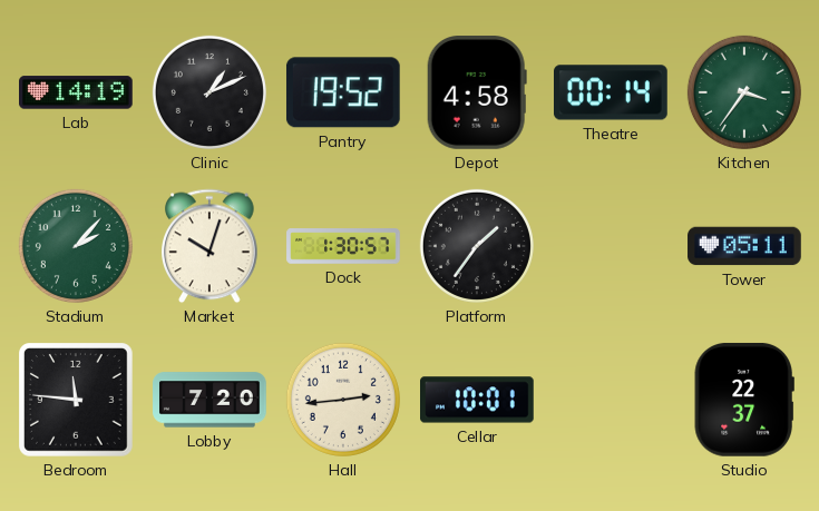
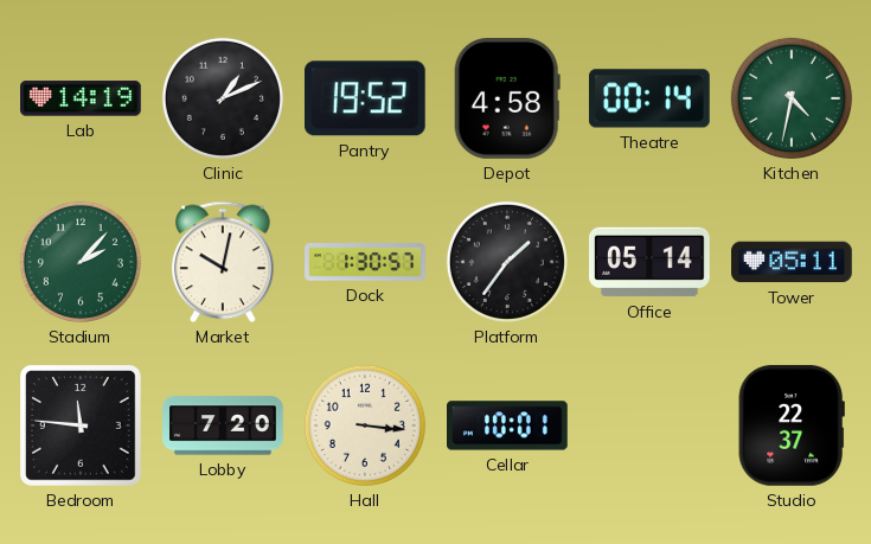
Kitchen: 3:36 -> 4:32 (792, 98)
Market: 10:03 -> 10:02 (224, 262)
Office: none -> 05:14 (651, 262)
Hall: 2:44 -> 3:16 (365, 425)
